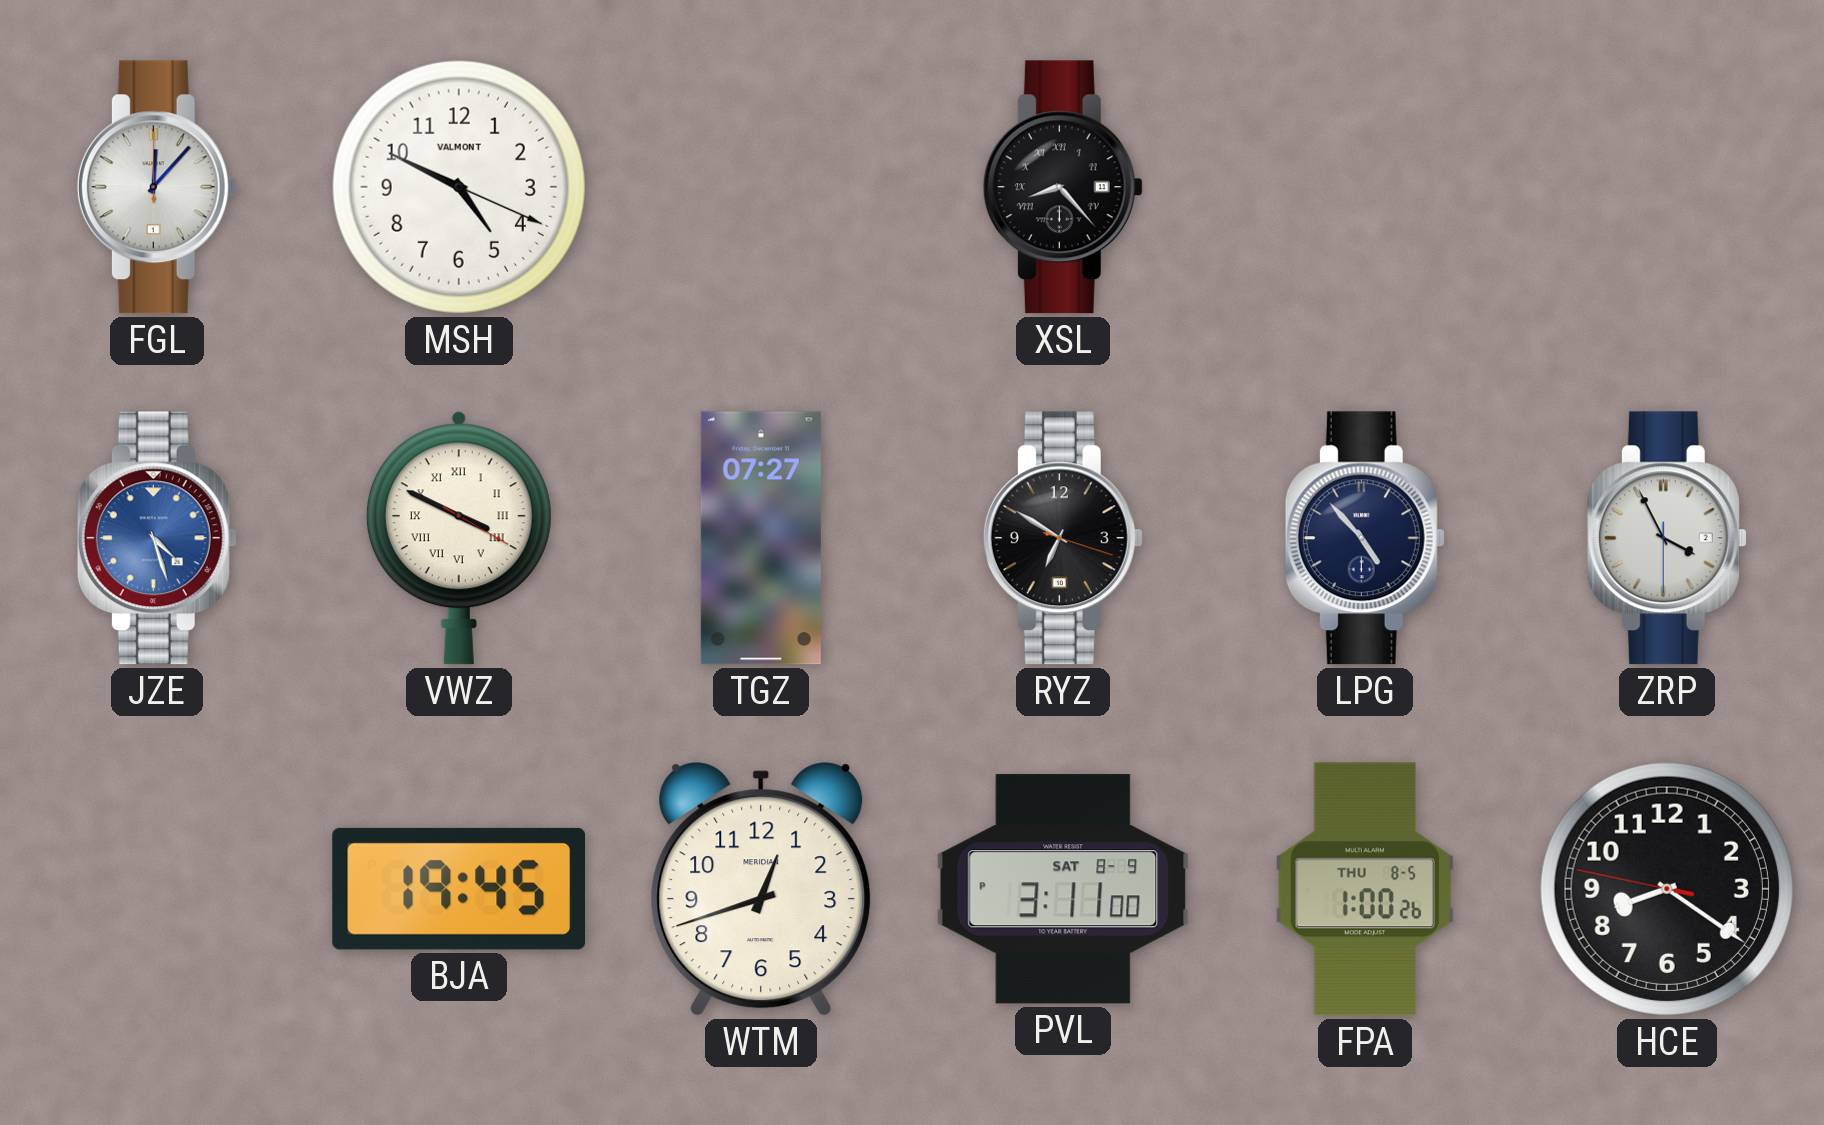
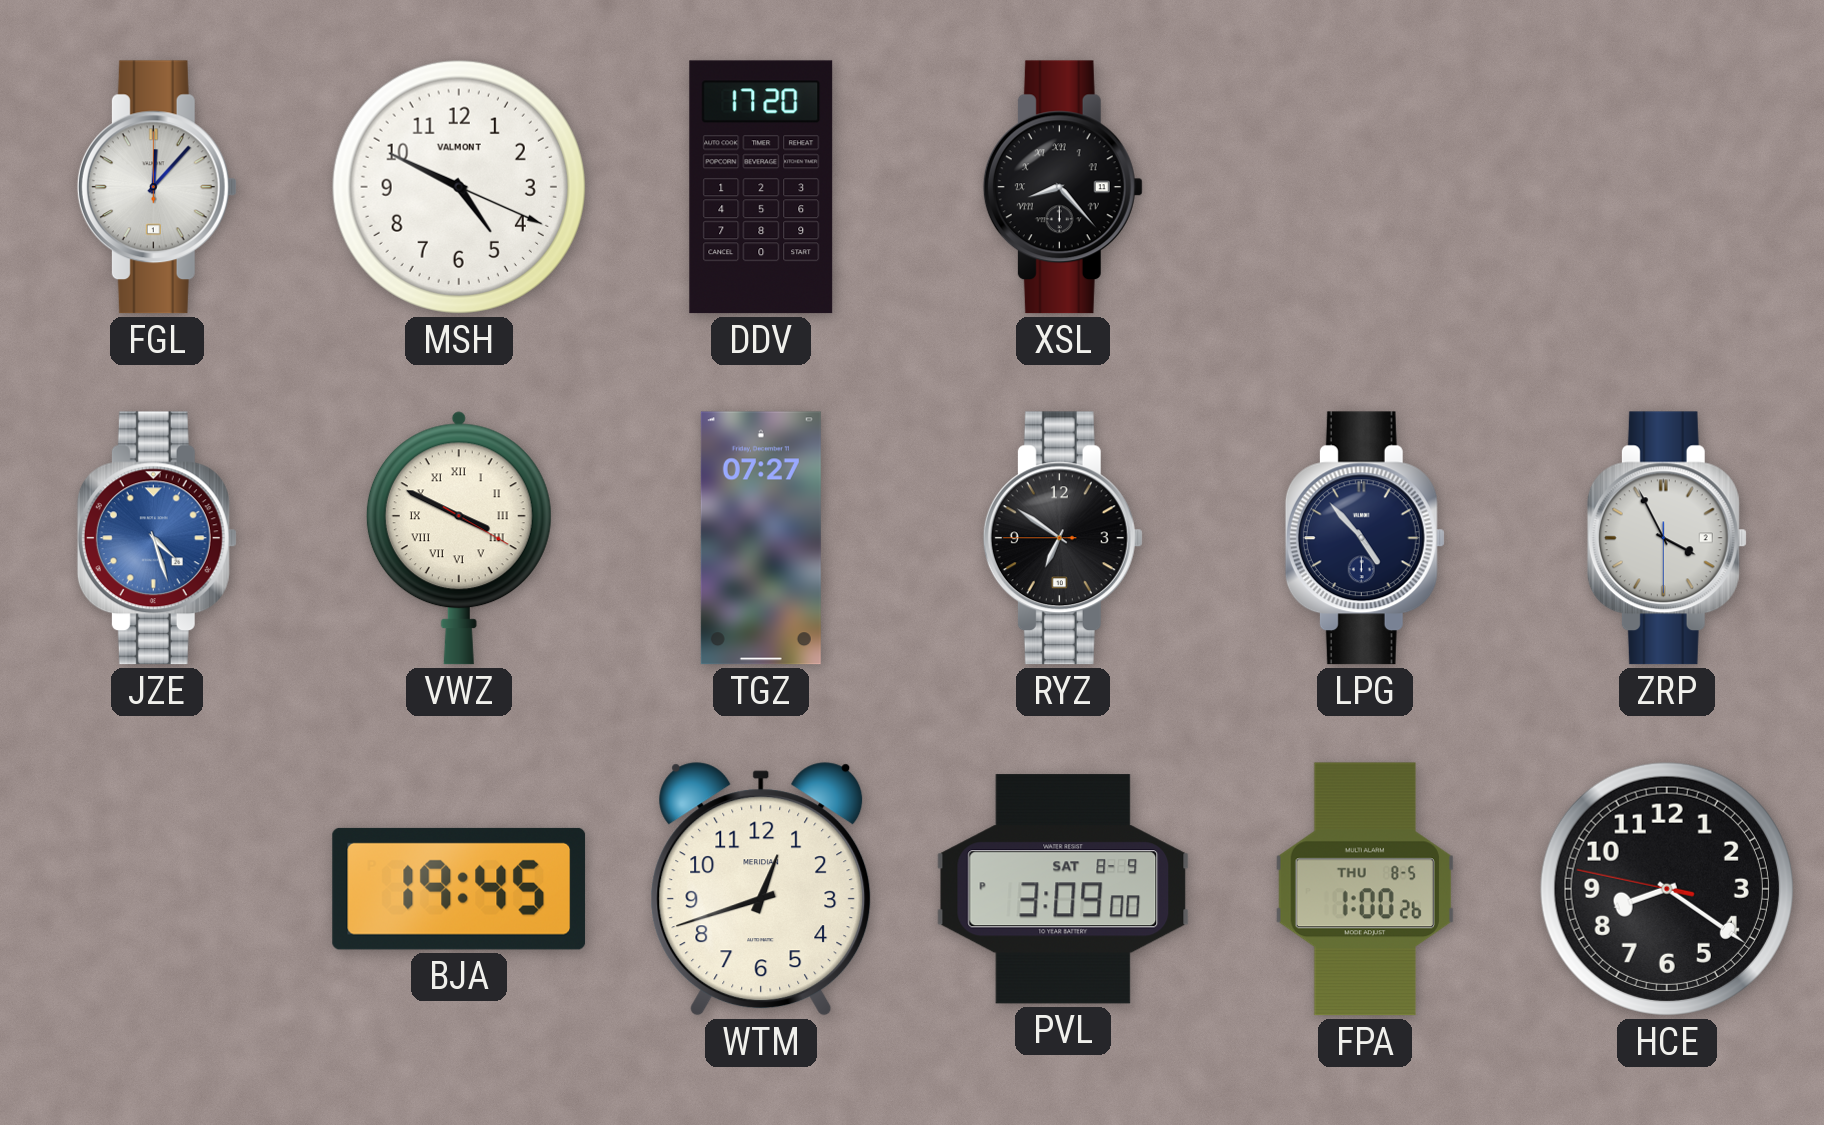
DDV: none -> 17:20 (761, 187)
RYZ: 6:50:18 -> 6:50:45 (1063, 538)
PVL: 3:11 -> 3:09 (1063, 889)
